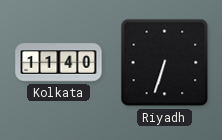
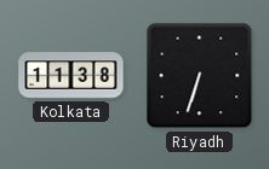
Kolkata: 11:40 -> 11:38 (71, 76)
